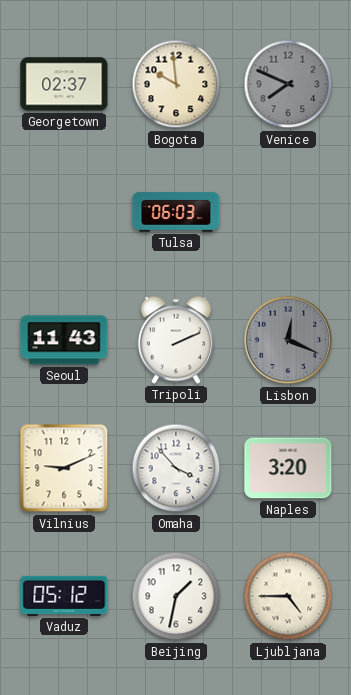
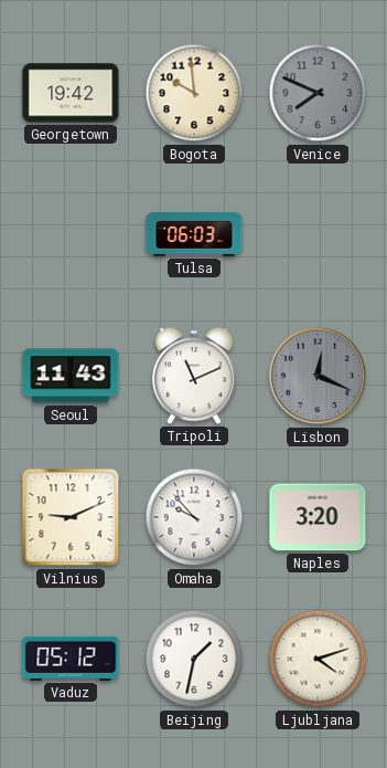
Georgetown: 02:37 -> 19:42 (71, 93)
Tripoli: 2:11 -> 11:11 (194, 376)
Omaha: 3:53 -> 9:53 (194, 517)
Ljubljana: 4:45 -> 4:12 (318, 659)
